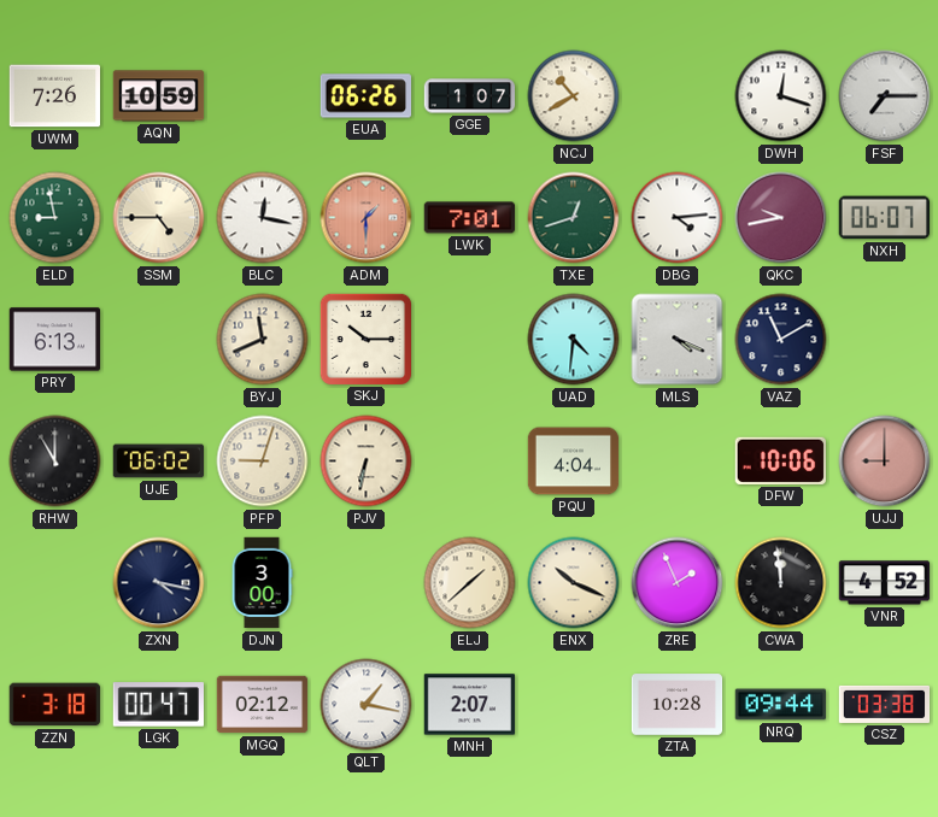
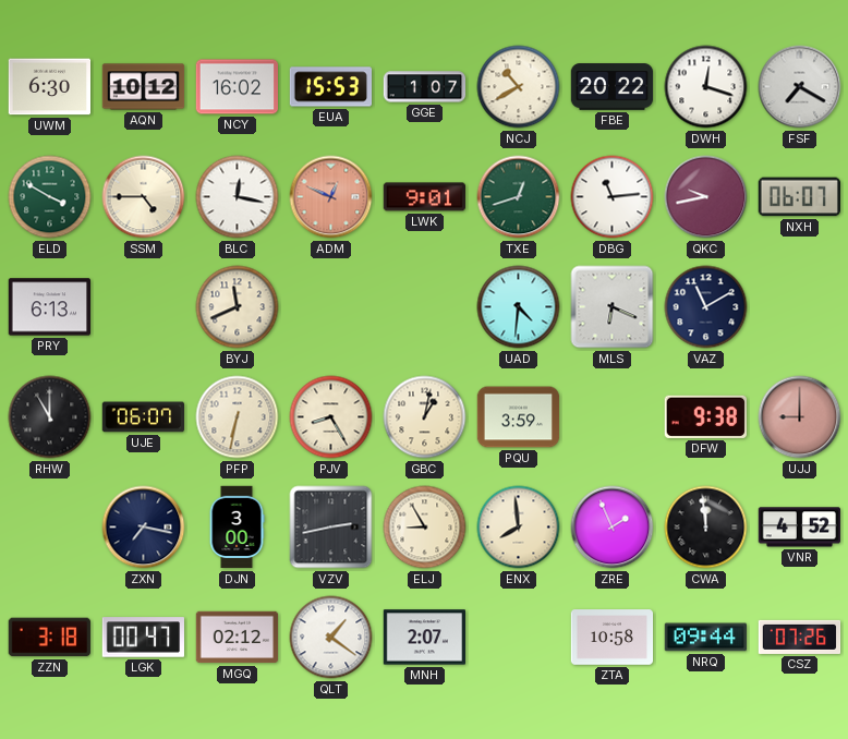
UWM: 7:26 -> 6:30 (50, 87)
AQN: 10:59 -> 10:12 (144, 87)
NCY: none -> 16:02 (237, 87)
EUA: 06:26 -> 15:53 (331, 87)
FBE: none -> 20:22 (613, 87)
FSF: 7:15 -> 7:20 (800, 87)
ELD: 8:58 -> 3:50 (50, 197)
ADM: 1:30 -> 12:49 (331, 197)
LWK: 7:01 -> 9:01 (424, 197)
DBG: 4:14 -> 11:14 (613, 197)
SKJ: 10:15 -> none (365, 339)
MLS: 4:19 -> 6:19 (613, 307)
UJE: 06:02 -> 06:07 (144, 417)
PFP: 9:03 -> 6:32 (238, 417)
PJV: 6:32 -> 8:25 (331, 417)
GBC: none -> 1:02 (425, 417)
PQU: 4:04 -> 3:59 (519, 417)
DFW: 10:06 -> 9:38 (705, 416)
ZXN: 4:17 -> 7:17 (144, 528)
VZV: none -> 2:43 (331, 528)
ELJ: 1:38 -> 8:55 (425, 528)
ENX: 10:19 -> 7:59 (519, 528)
QLT: 1:17 -> 1:21 (331, 638)
ZTA: 10:28 -> 10:58 (613, 638)
CSZ: 03:38 -> 07:26 (800, 637)
